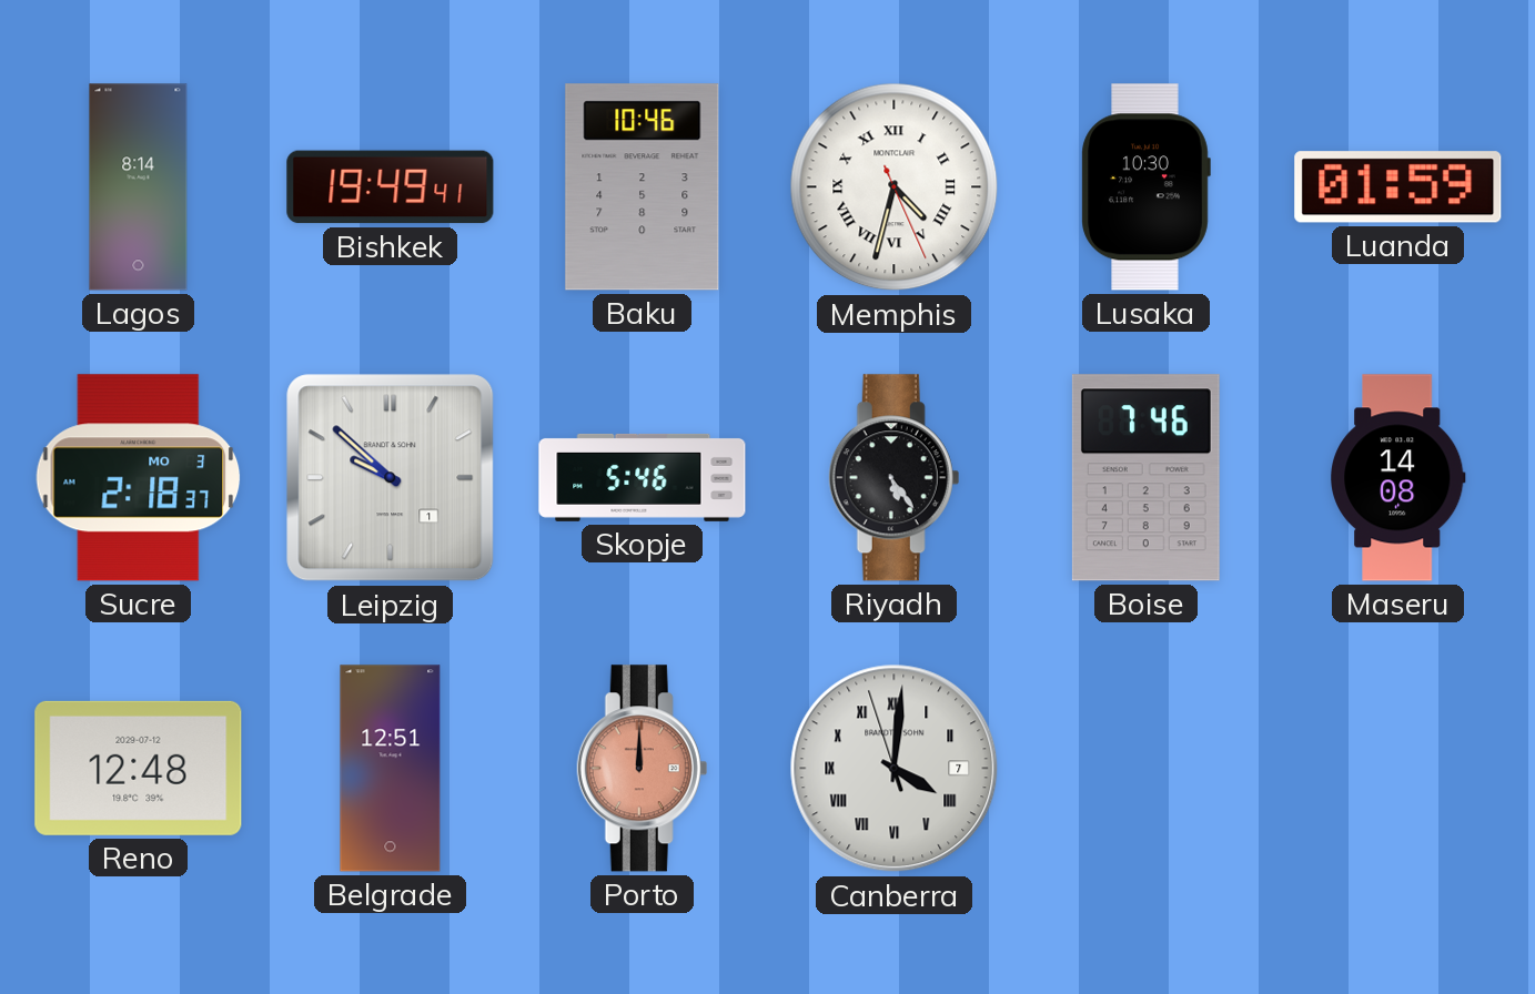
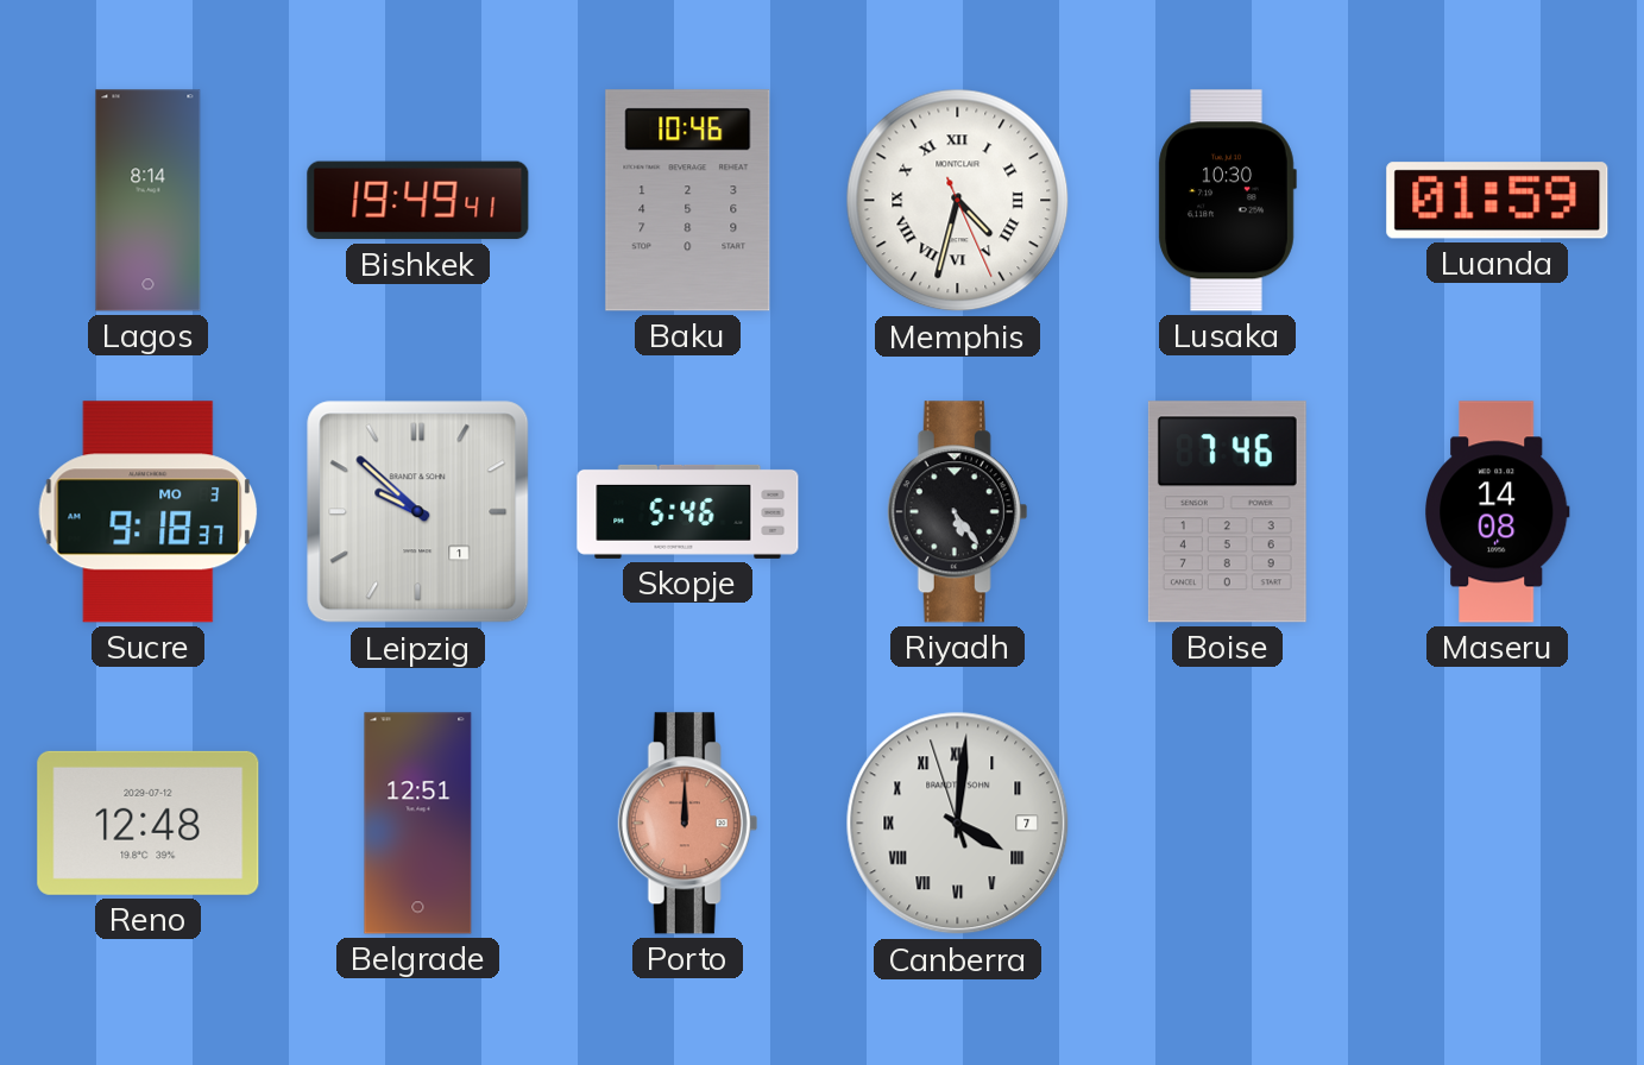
Sucre: 2:18 -> 9:18 (149, 512)
